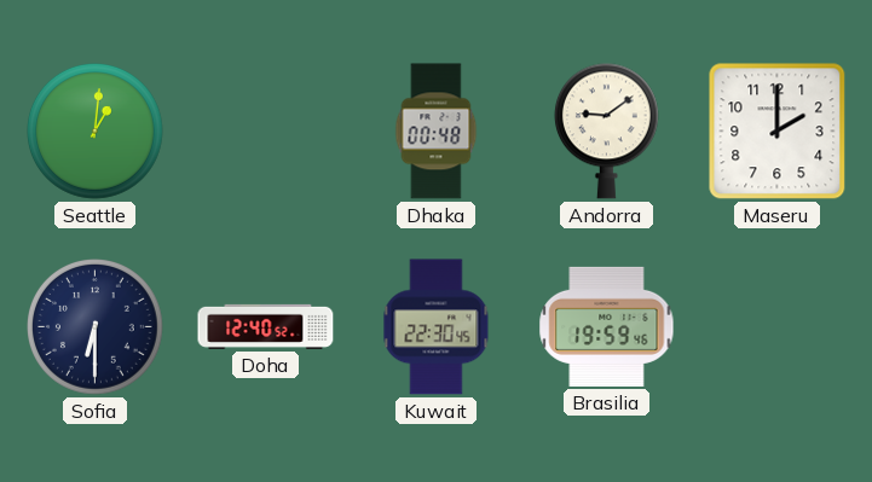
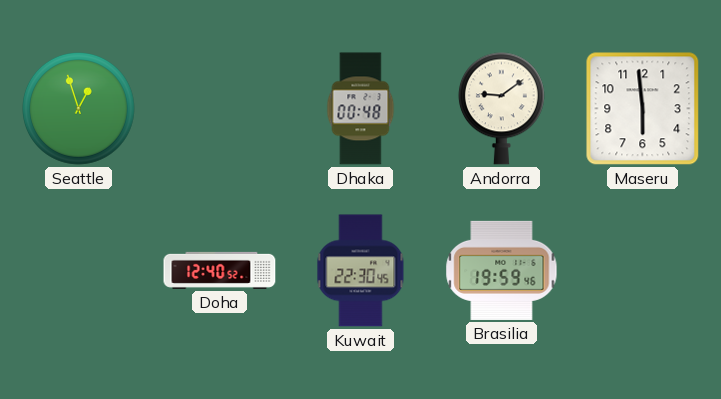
Seattle: 1:01 -> 12:57 (79, 109)
Maseru: 2:00 -> 5:59 (643, 109)
Sofia: 6:30 -> none (96, 327)
